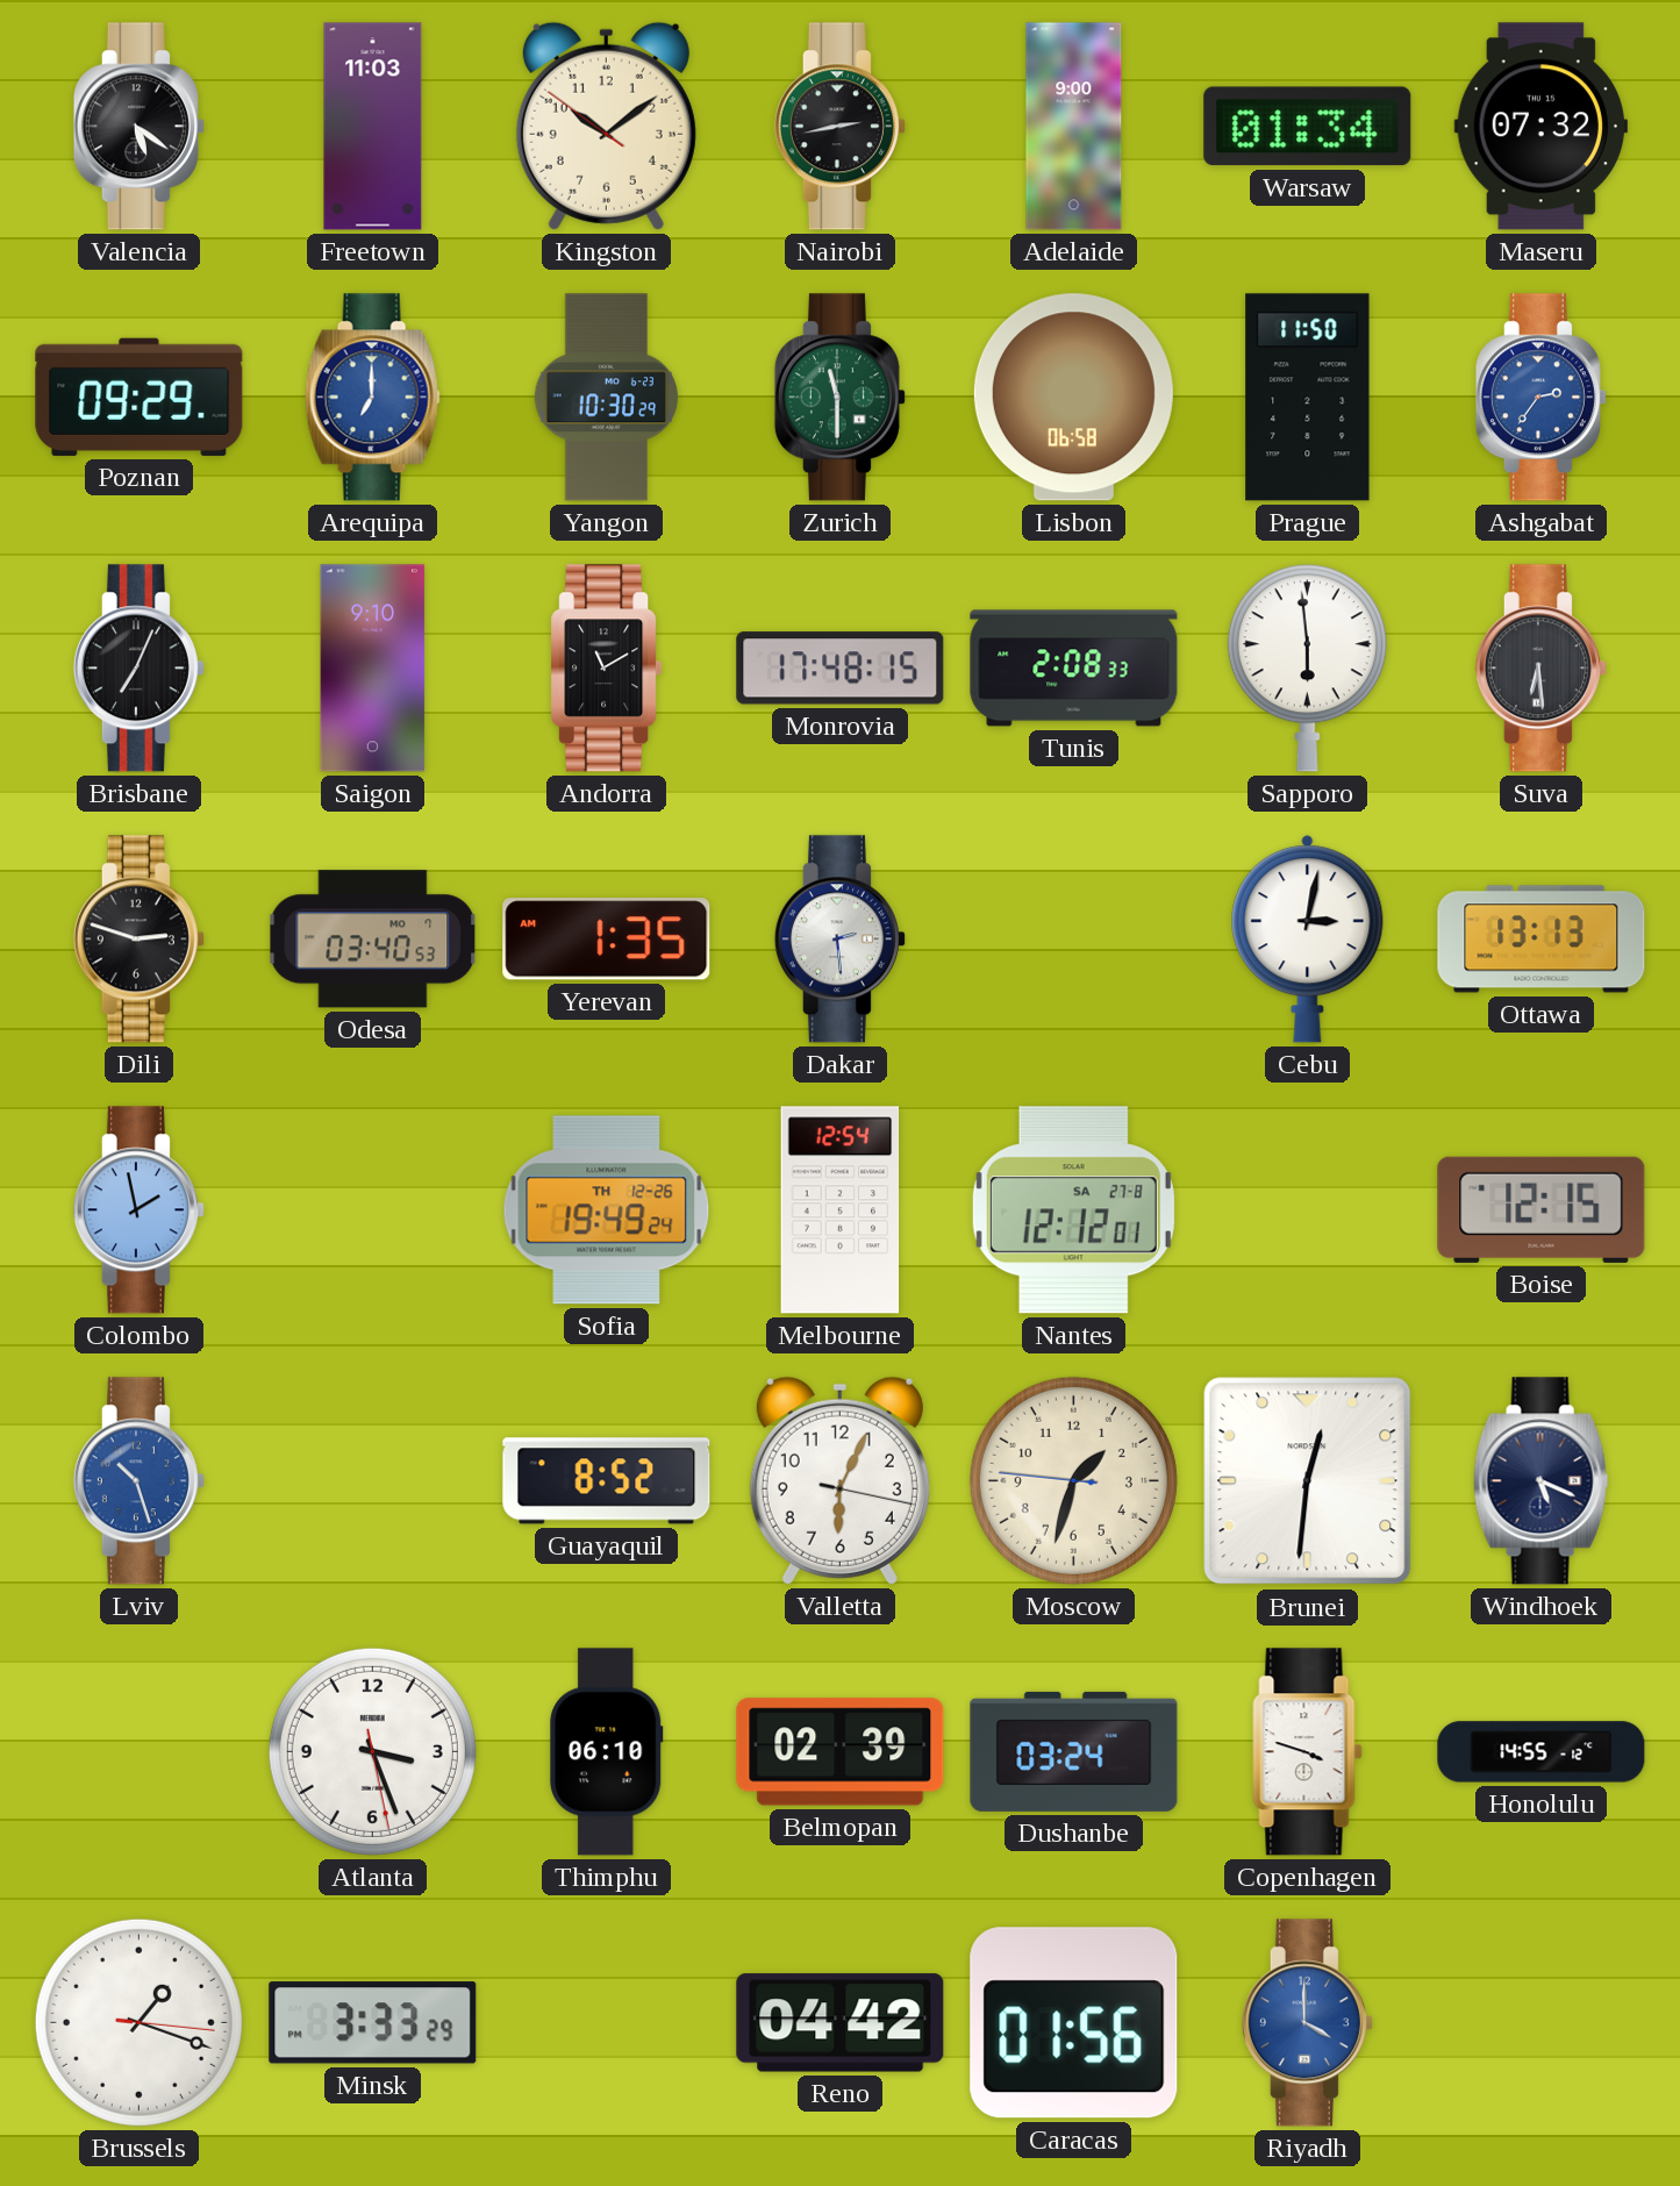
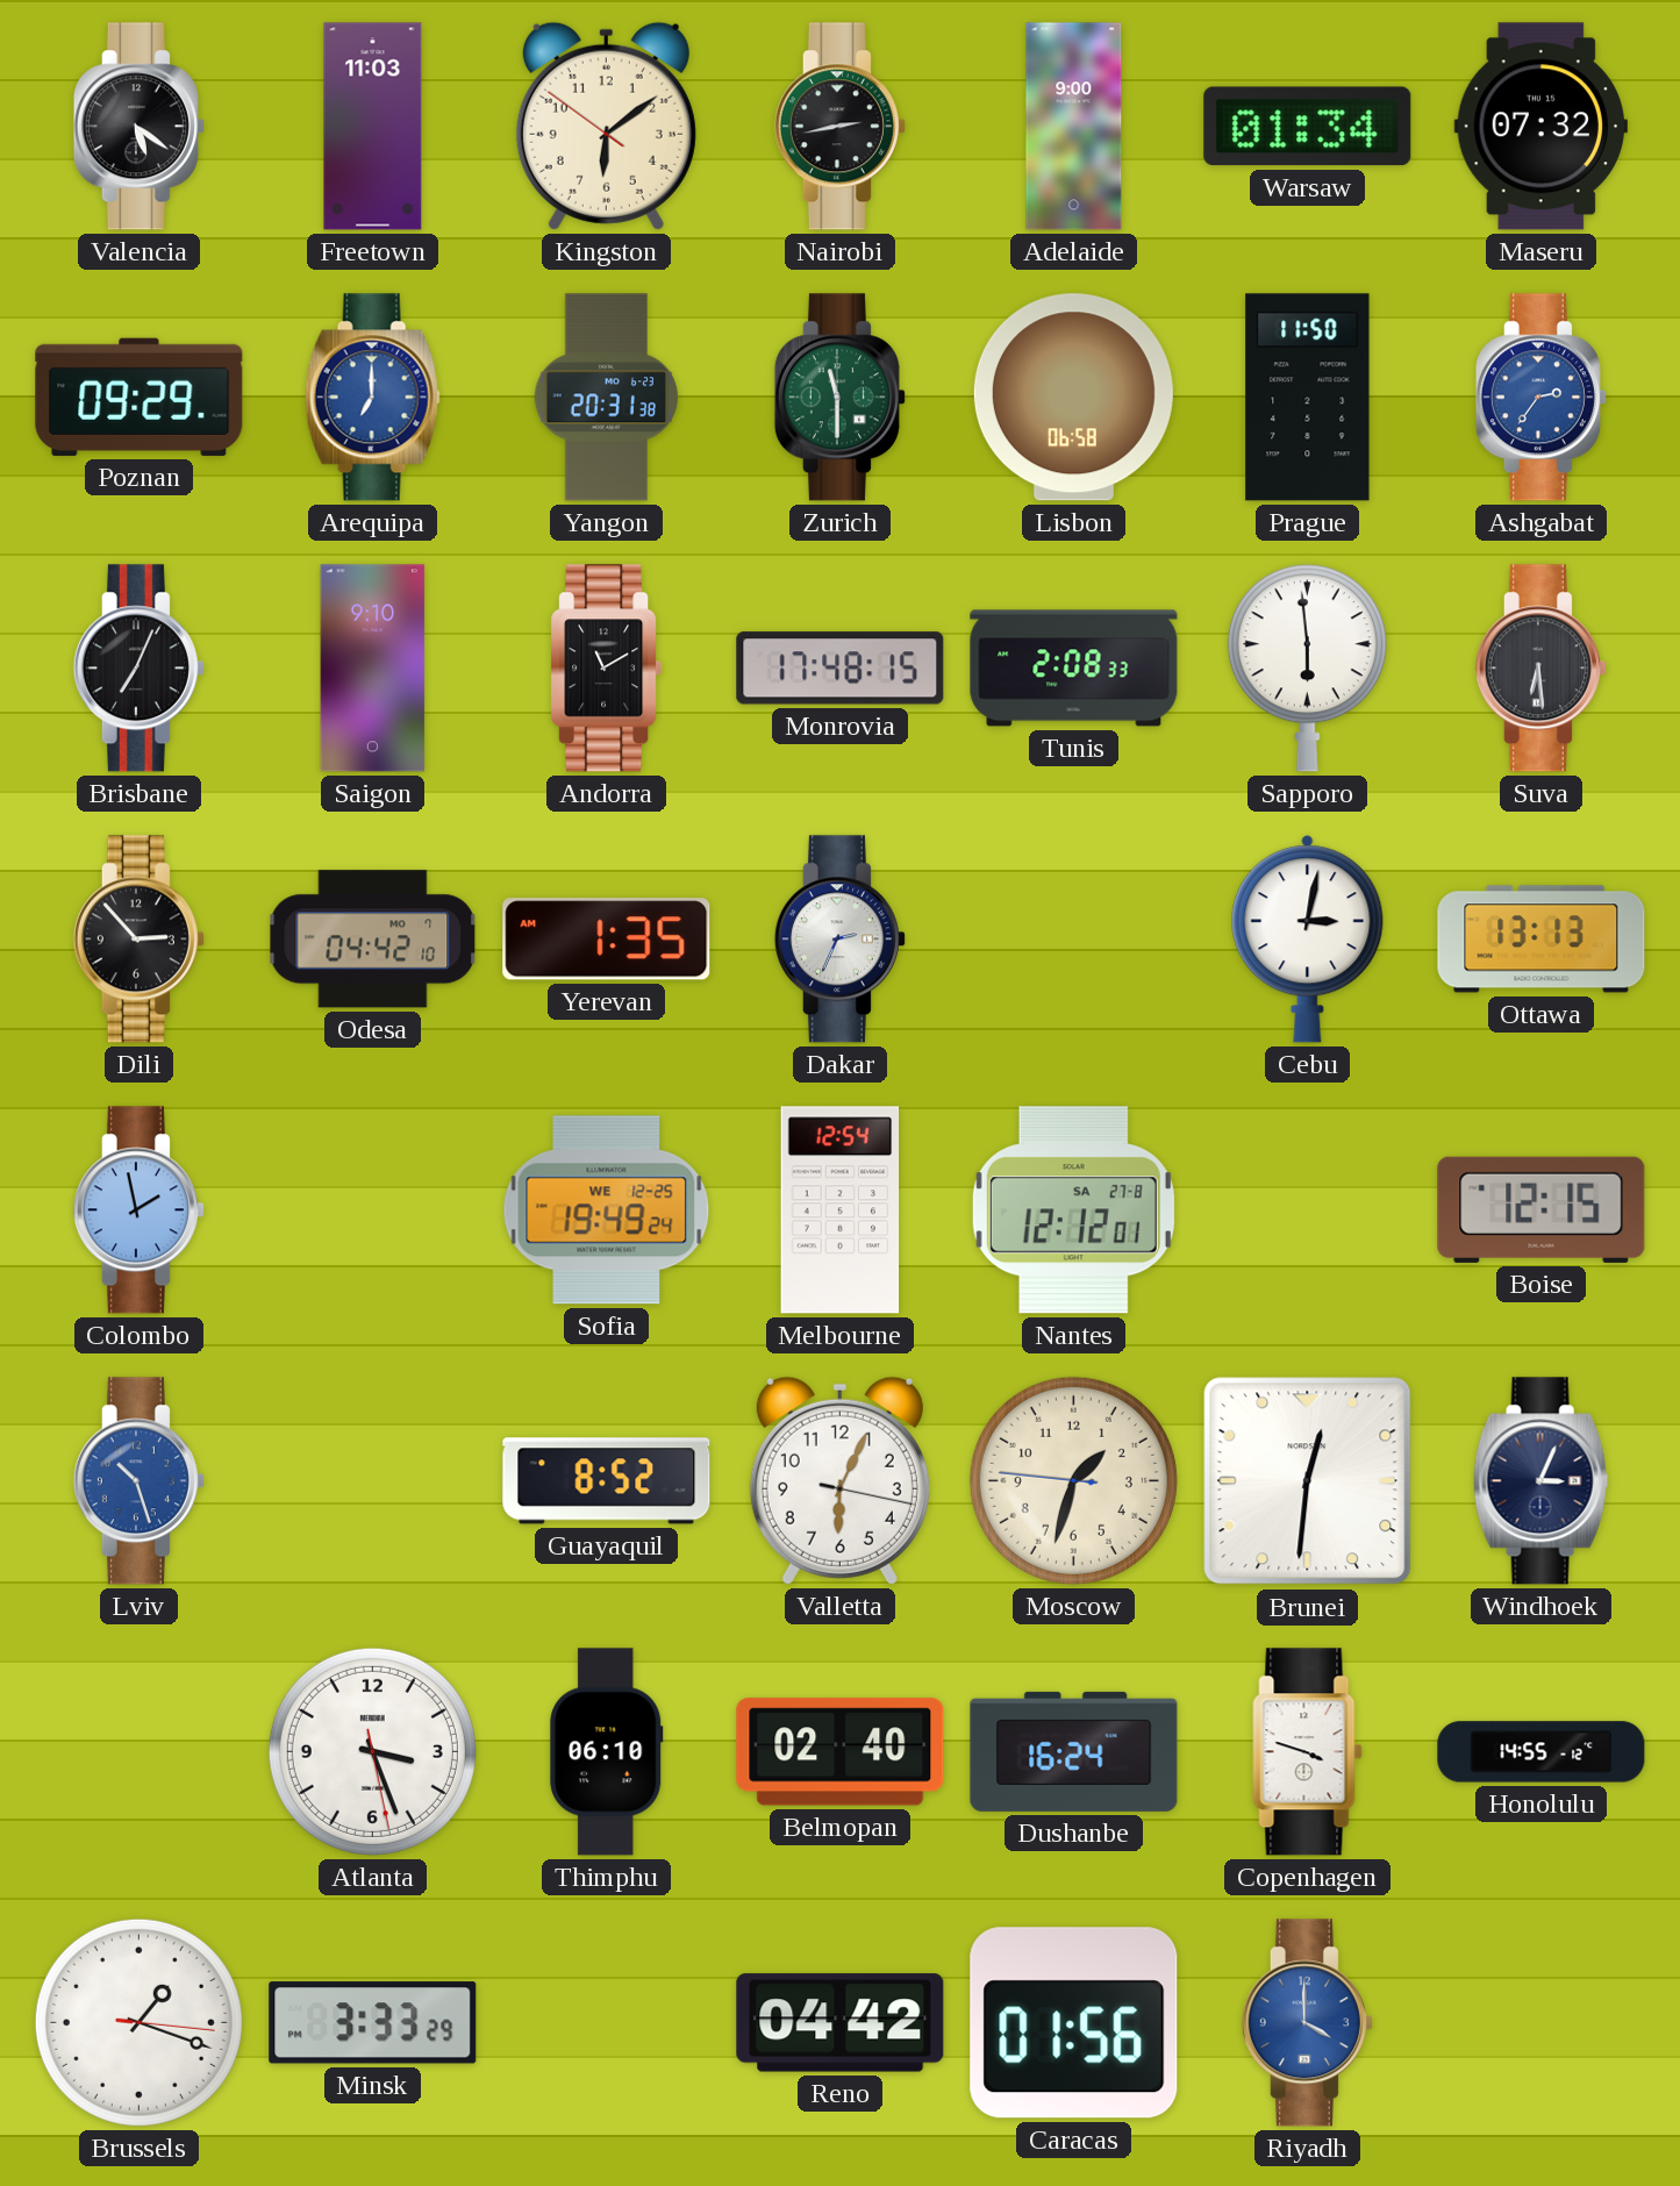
Kingston: 10:08 -> 6:08 (606, 126)
Yangon: 10:30 -> 20:31 (607, 398)
Dili: 2:48 -> 2:53 (138, 940)
Odesa: 03:40 -> 04:42 (373, 940)
Dakar: 2:29 -> 2:34 (839, 940)
Sofia date: TH 12-26 -> WE 12-25 (607, 1210)
Windhoek: 5:19 -> 3:04 (1540, 1481)
Belmopan: 02:39 -> 02:40 (841, 1752)
Dushanbe: 03:24 -> 16:24 (1074, 1751)
